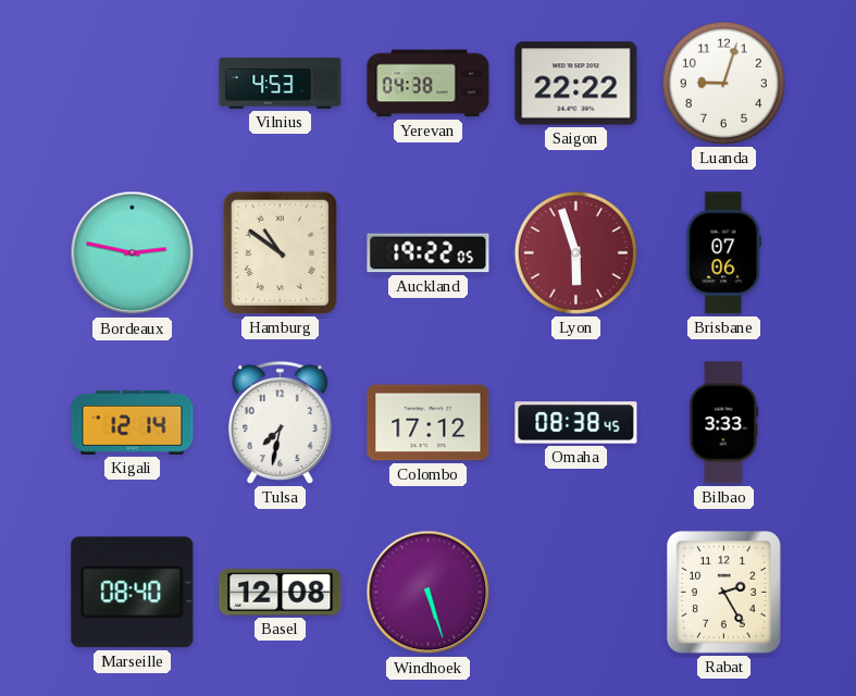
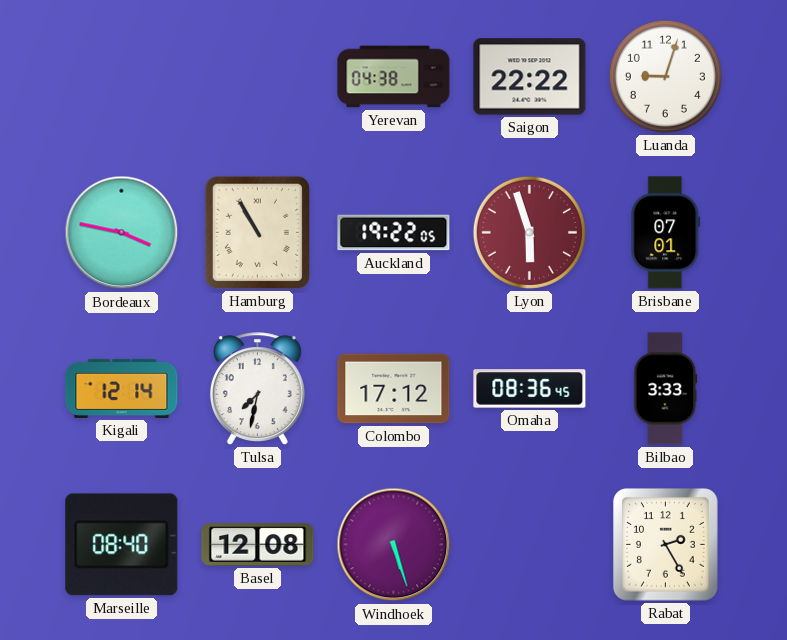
Vilnius: 4:53 -> none (281, 84)
Bordeaux: 2:47 -> 3:47 (122, 233)
Hamburg: 10:51 -> 10:55 (257, 232)
Brisbane: 07:06 -> 07:01 (666, 233)
Omaha: 08:38 -> 08:36 (530, 389)
